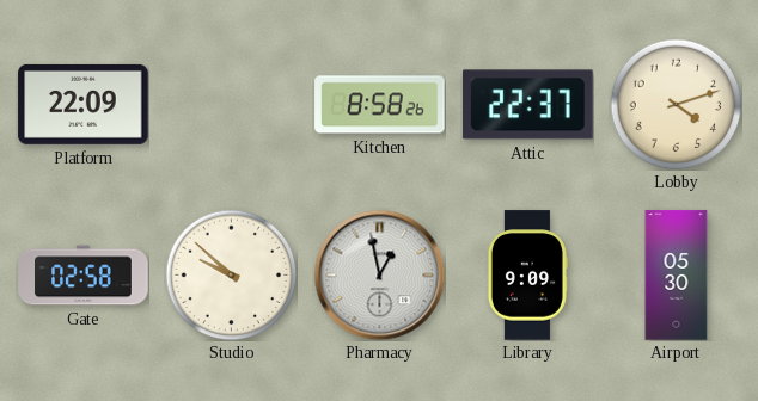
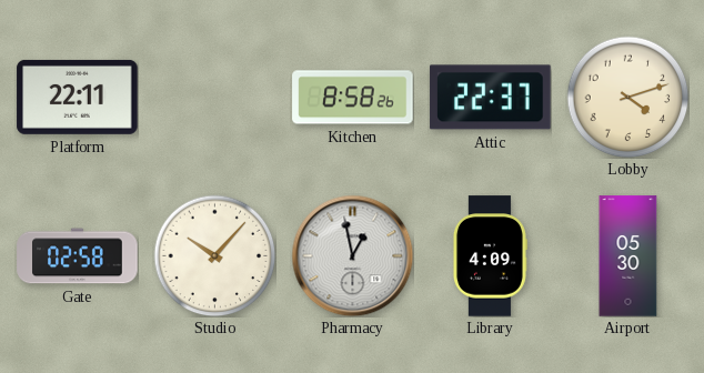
Platform: 22:09 -> 22:11 (78, 97)
Studio: 9:52 -> 10:07 (214, 255)
Library: 9:09 -> 4:09 (490, 256)
